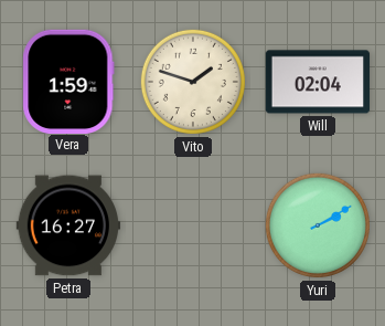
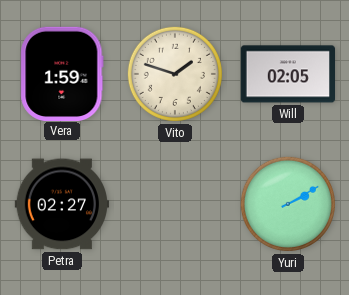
Will: 02:04 -> 02:05 (288, 74)
Petra: 16:27 -> 02:27 (61, 204)
